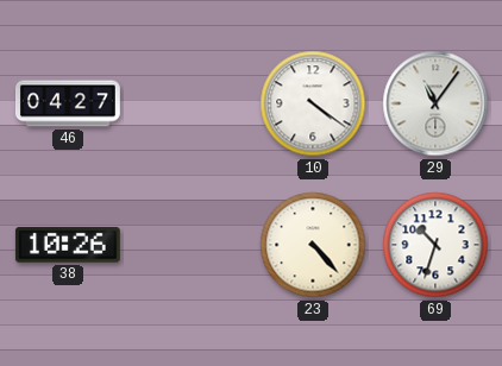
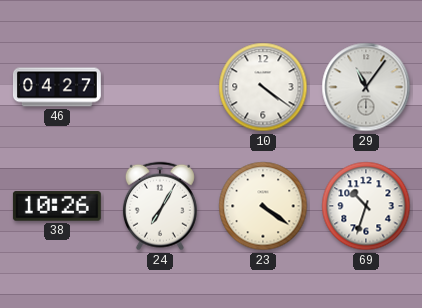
24: none -> 7:05 (160, 206)
23: 4:23 -> 4:21 (263, 206)
